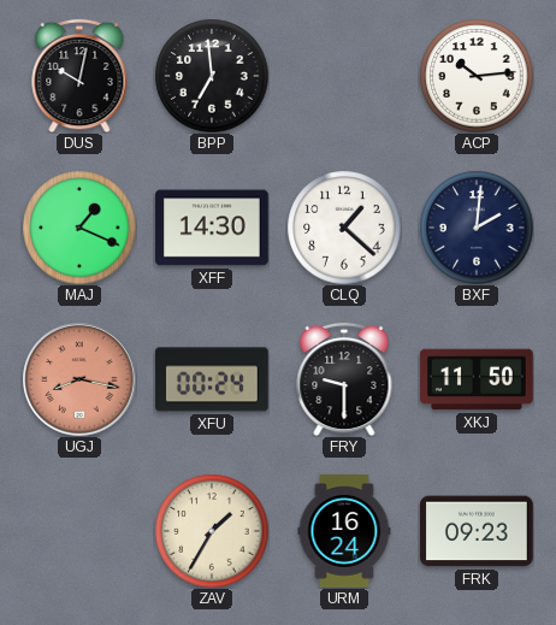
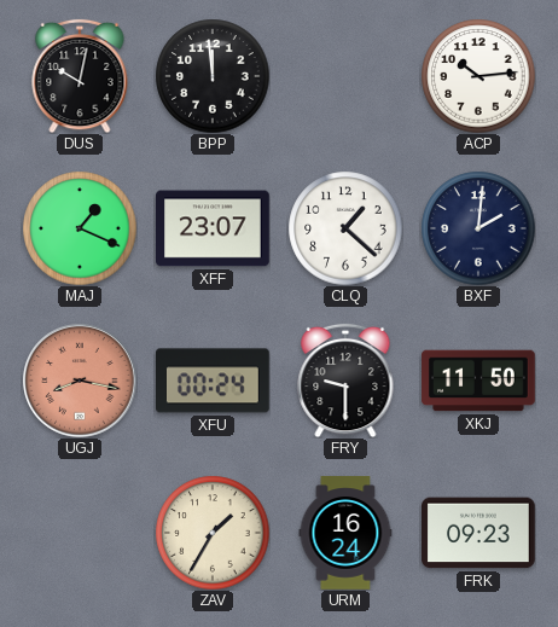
BPP: 6:59 -> 11:59 (213, 76)
XFF: 14:30 -> 23:07 (213, 228)
